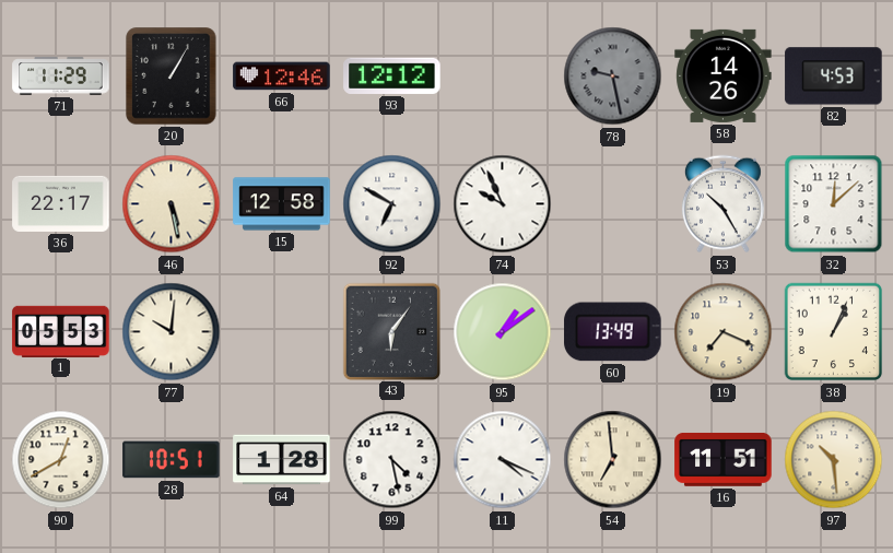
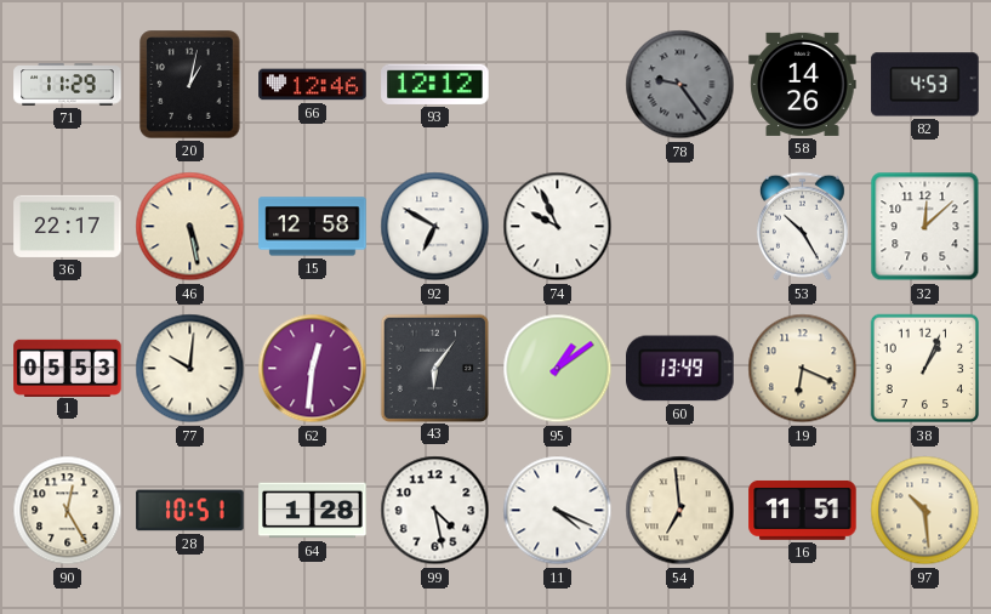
20: 1:05 -> 1:02 (190, 85)
78: 9:28 -> 9:24 (680, 85)
62: none -> 12:31 (313, 369)
19: 7:19 -> 6:19 (803, 369)
90: 12:40 -> 12:25 (68, 511)
